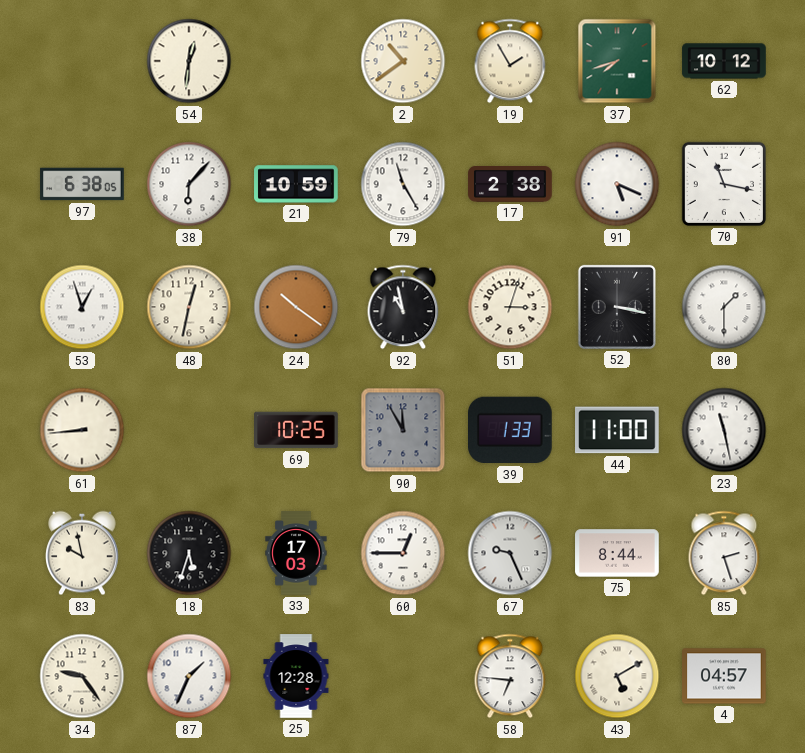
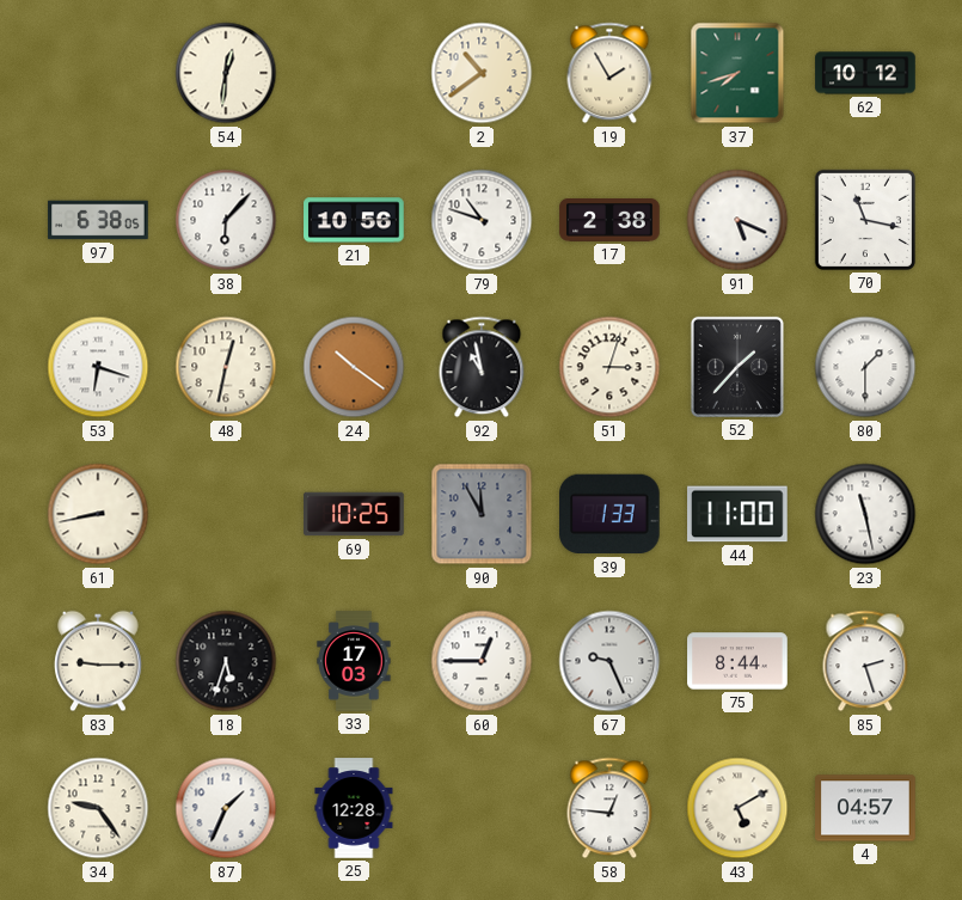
21: 10:59 -> 10:56 (354, 220)
79: 11:25 -> 10:48 (482, 220)
53: 12:57 -> 6:18 (98, 367)
52: 3:17 -> 1:37 (737, 367)
61: 8:44 -> 8:43 (98, 514)
83: 9:58 -> 9:15 (98, 661)
58: 6:46 -> 12:46 (609, 808)
